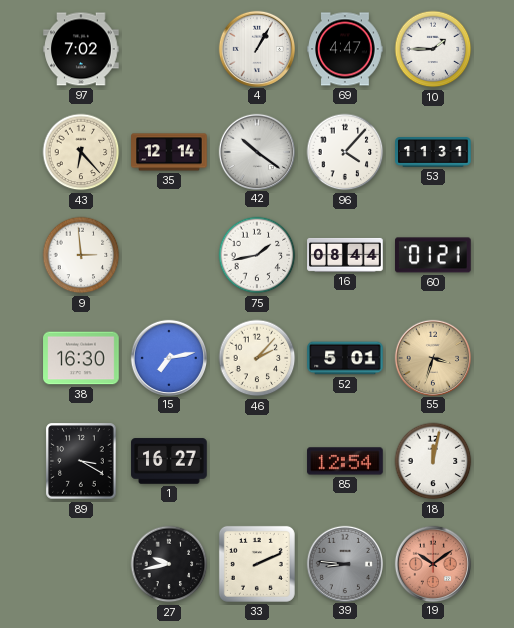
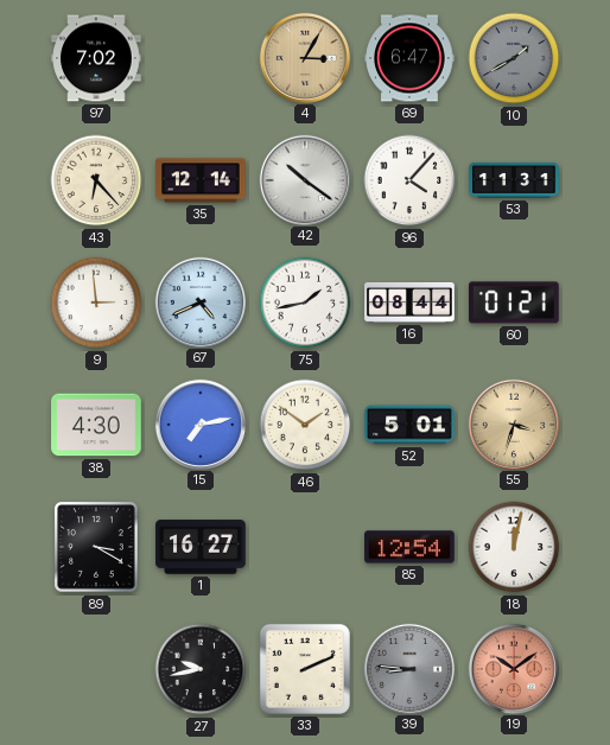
4: 1:05 -> 3:05 (304, 57)
4 dial: white -> champagne (304, 57)
69: 4:47 -> 6:47 (409, 58)
10: 1:45 -> 1:40 (514, 58)
10 dial: white -> grey (514, 58)
67: none -> 4:41 (199, 301)
38: 16:30 -> 4:30 (96, 425)
46: 2:07 -> 1:51 (305, 425)
